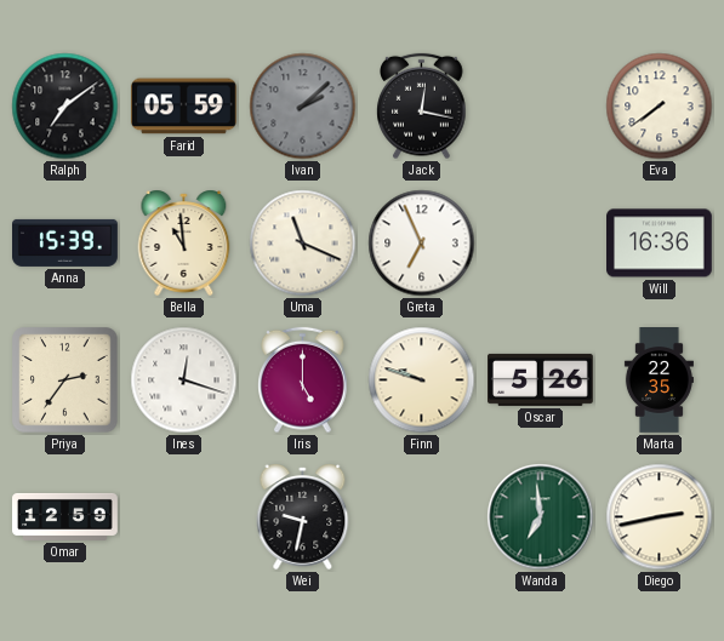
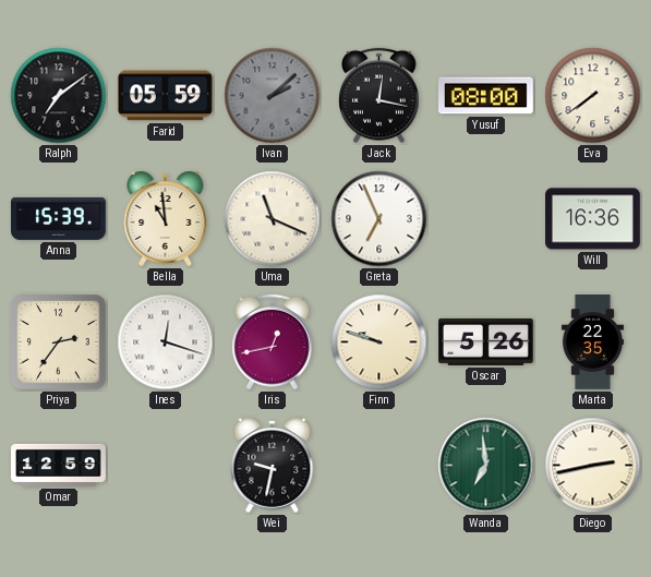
Yusuf: none -> 08:00 (486, 96)
Iris: 5:00 -> 12:43 (273, 342)
